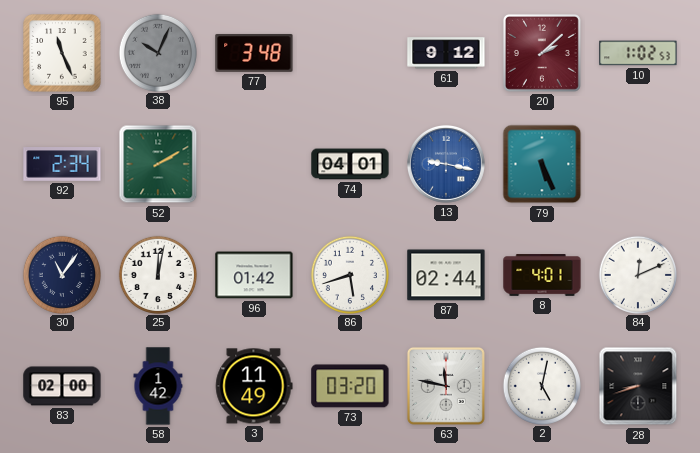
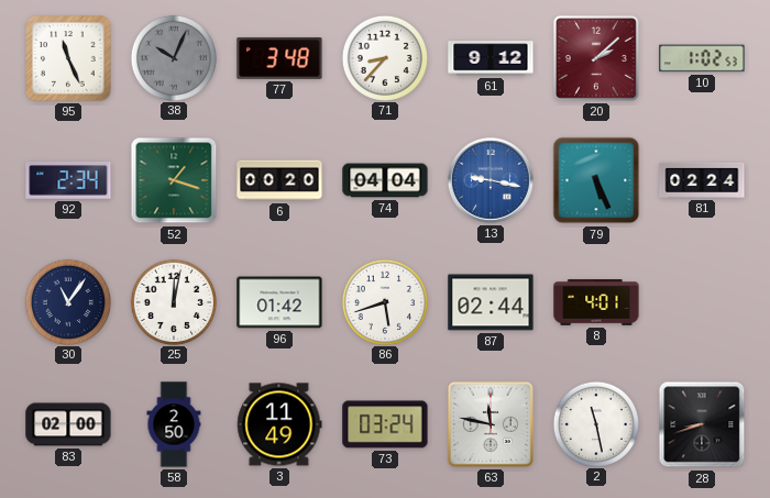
71: none -> 8:37 (384, 57)
52: 2:10 -> 1:18 (174, 180)
6: none -> 00:20 (279, 180)
74: 04:01 -> 04:04 (385, 180)
81: none -> 02:24 (702, 180)
84: 12:11 -> none (637, 274)
58: 1:42 -> 2:50 (174, 424)
73: 03:20 -> 03:24 (385, 424)
2: 5:02 -> 11:28 (595, 423)
